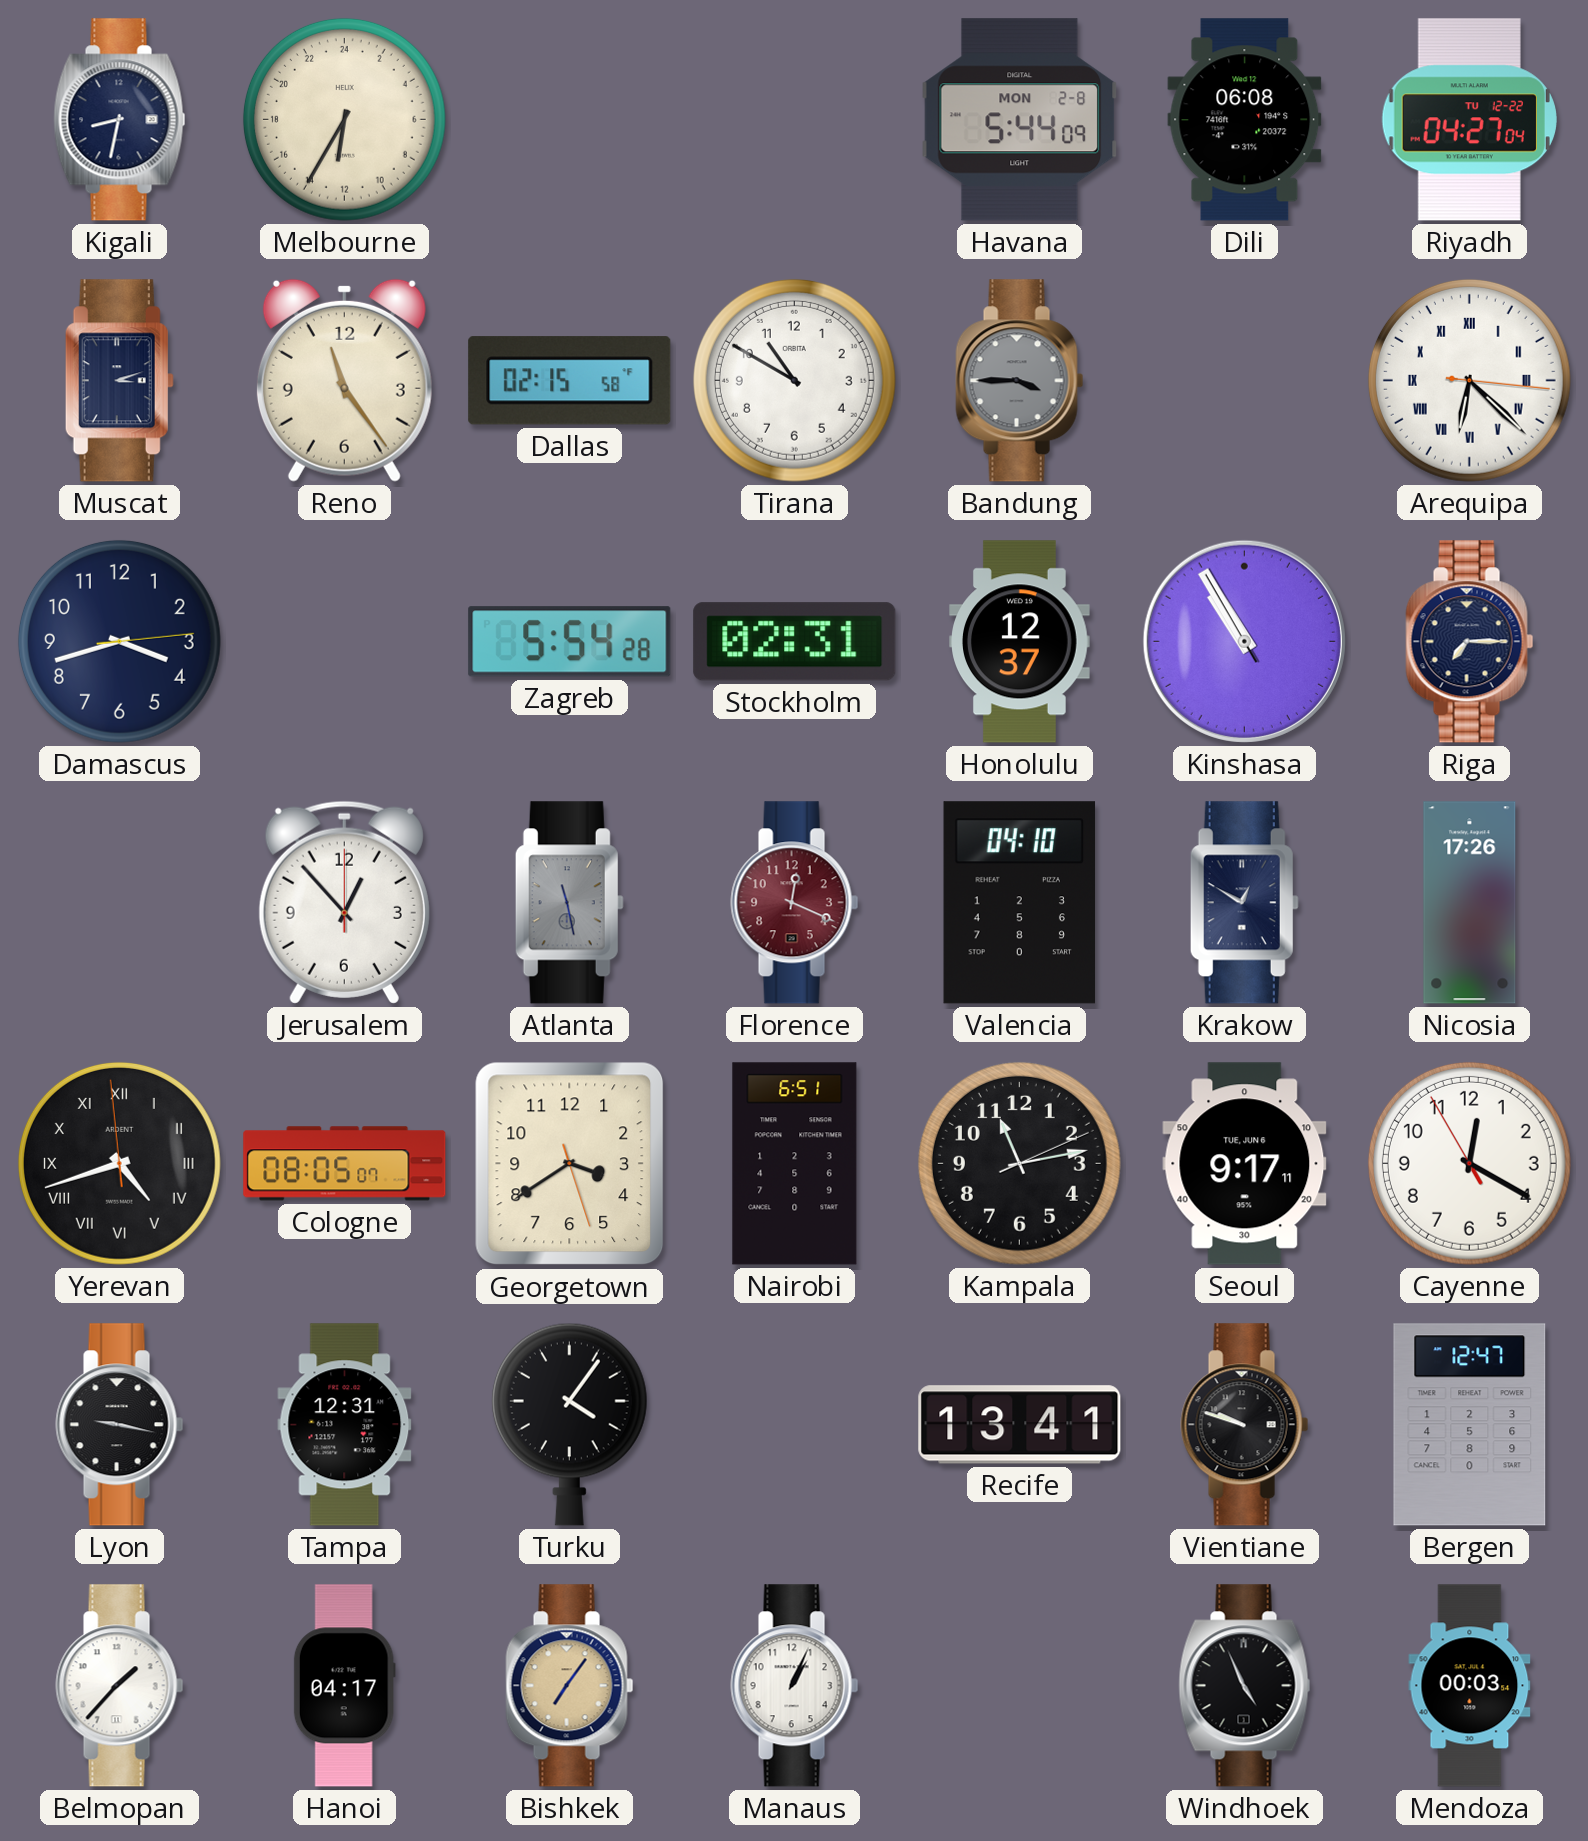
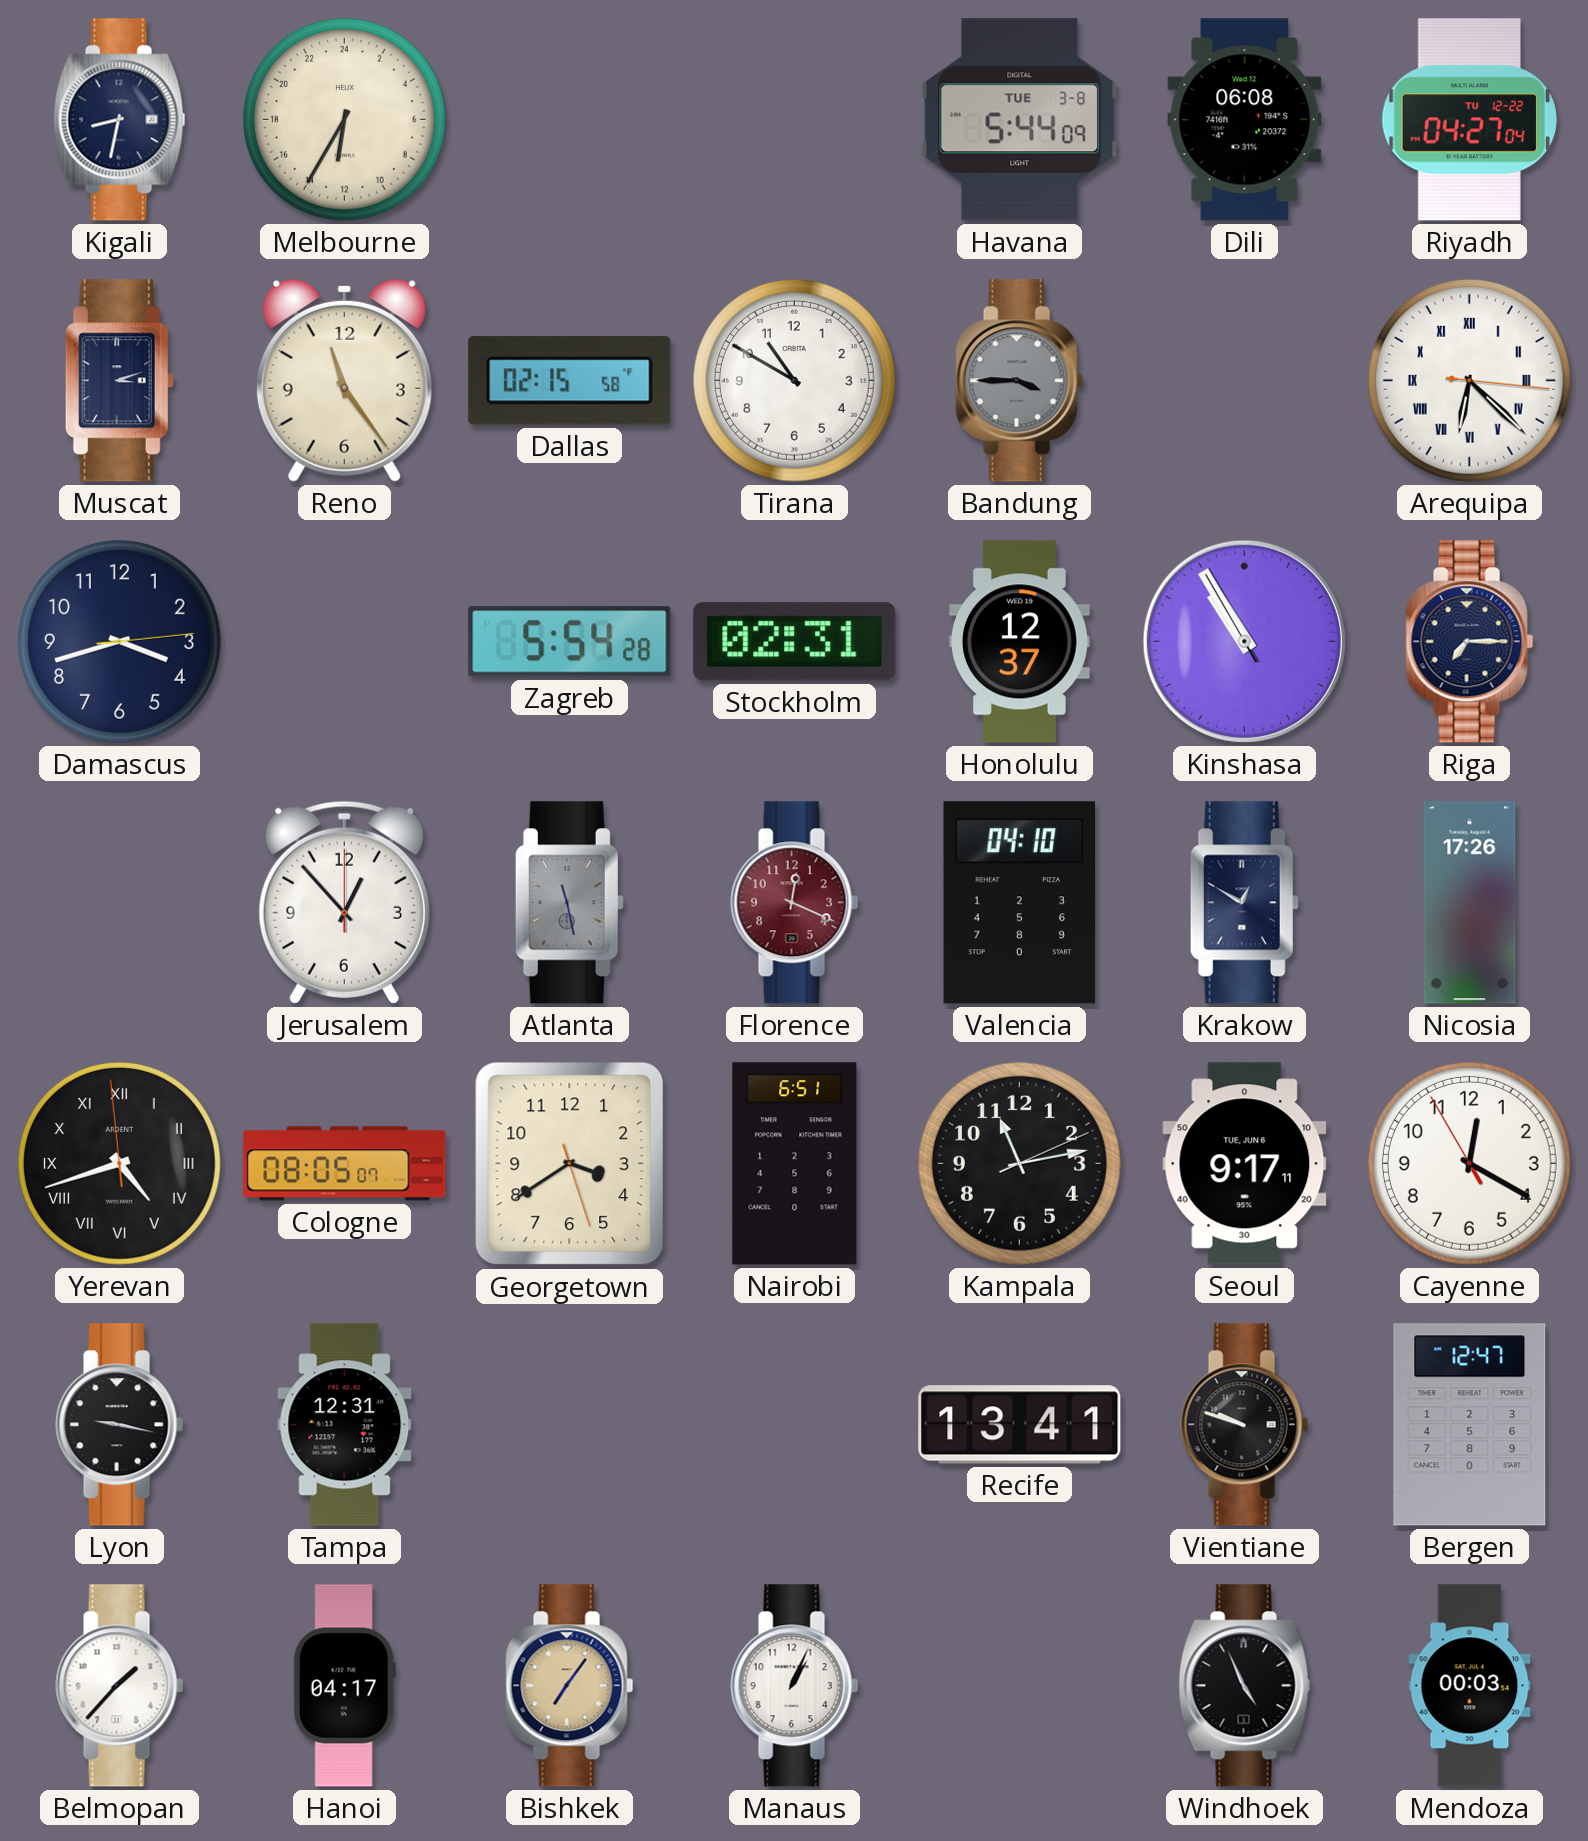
Havana date: MON 2-8 -> TUE 3-8 (1020, 120)
Turku: 4:06 -> none (569, 1424)
